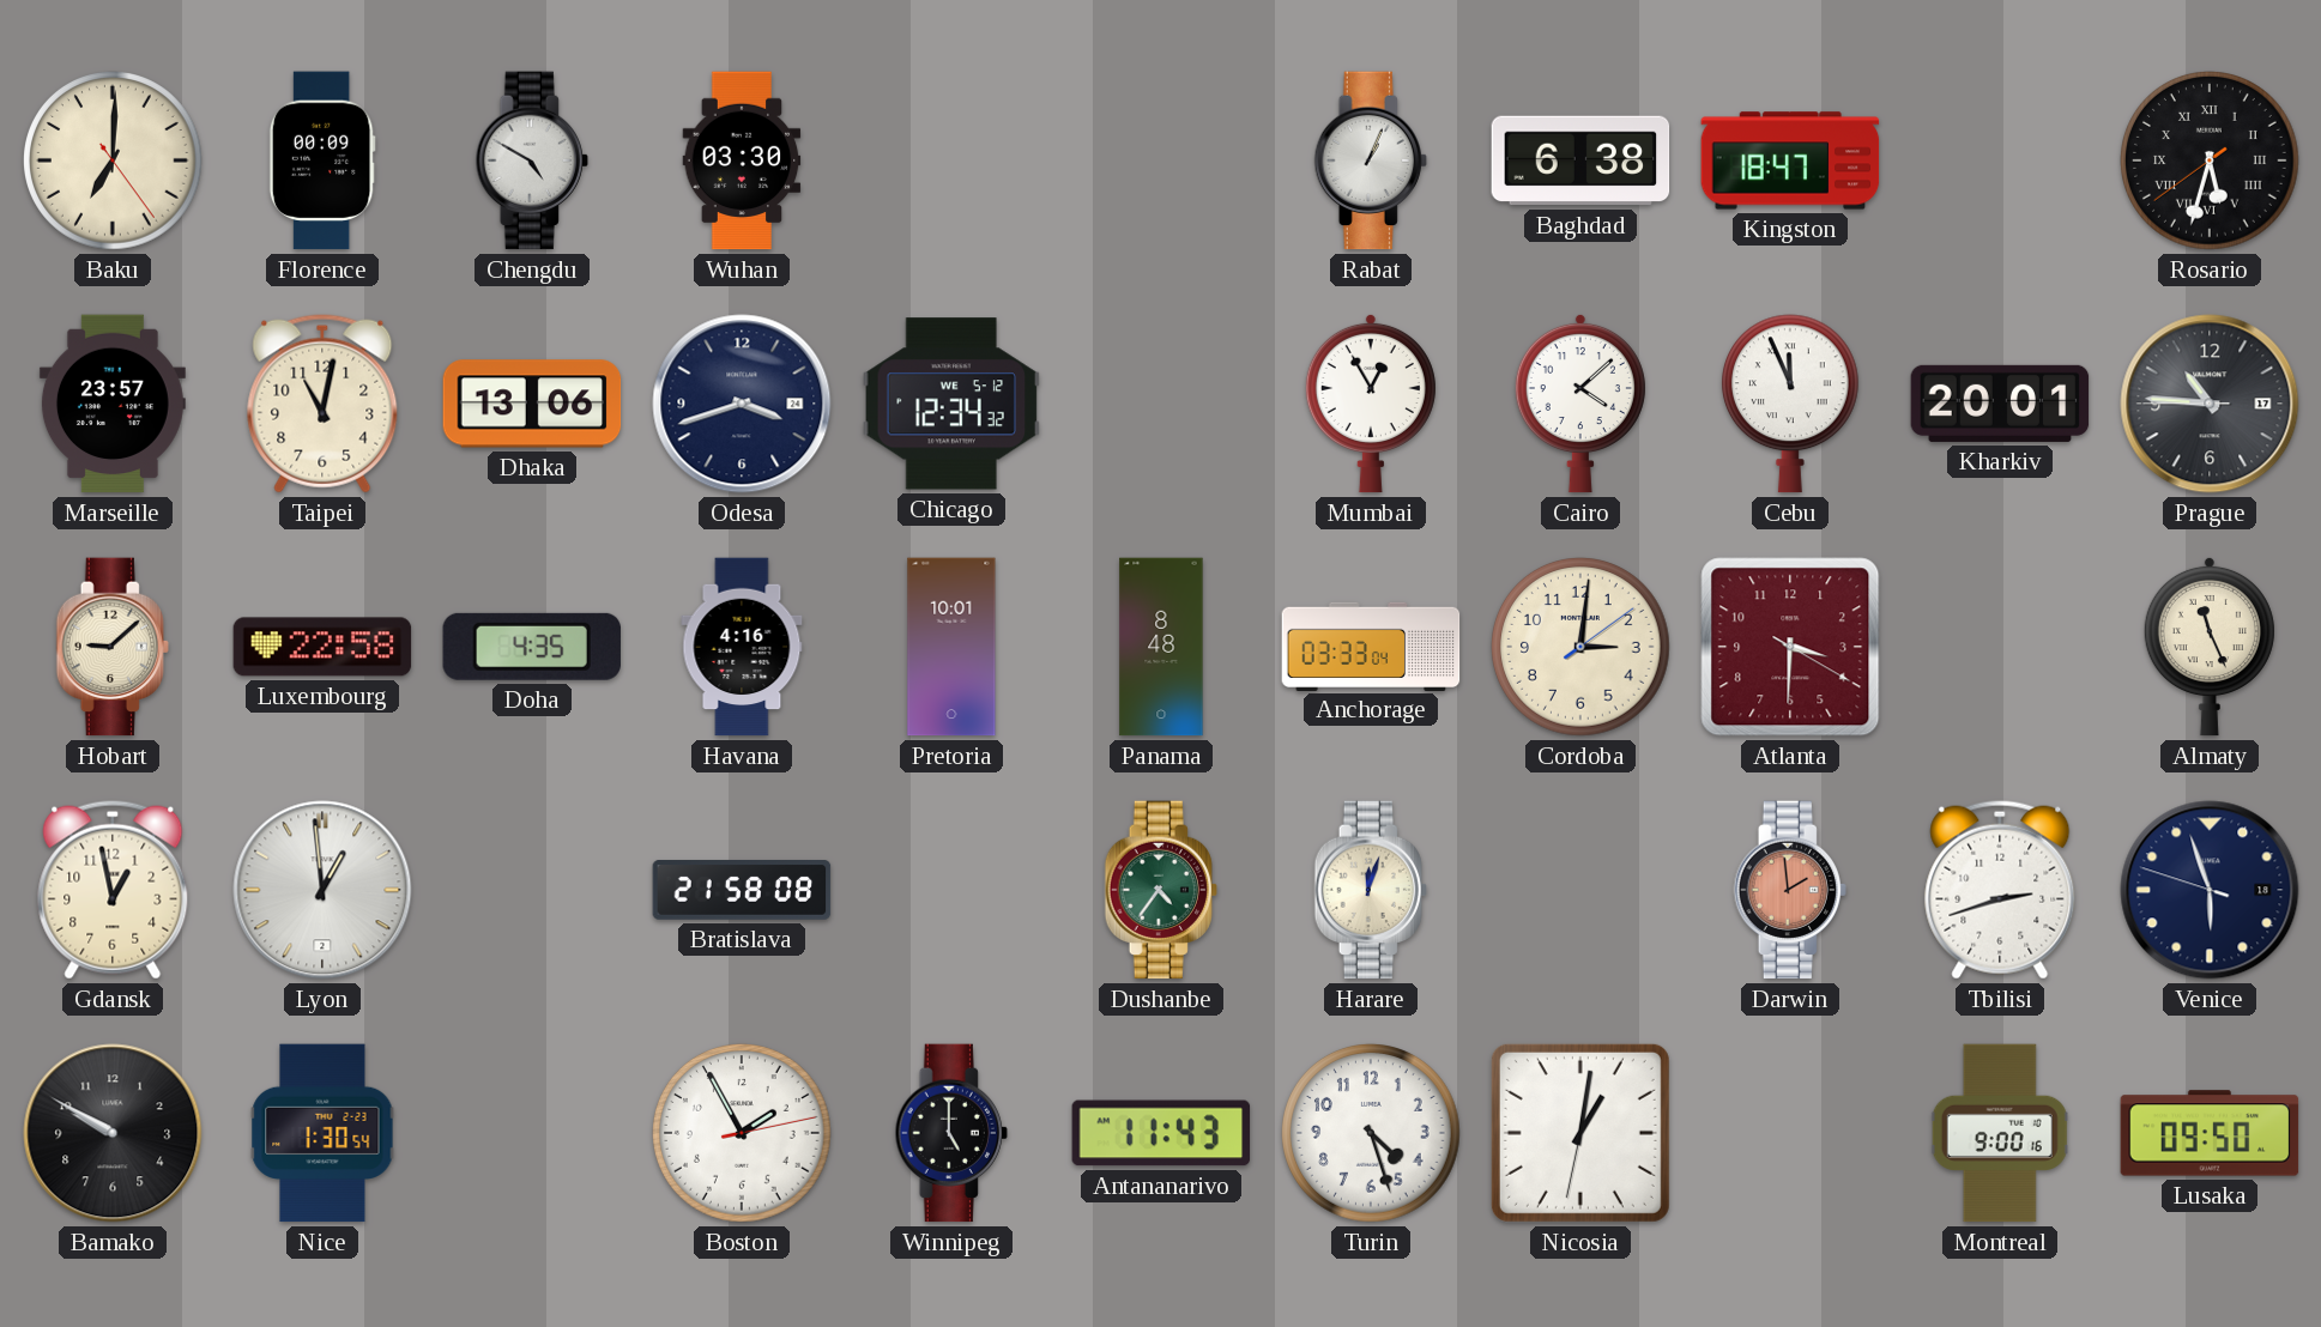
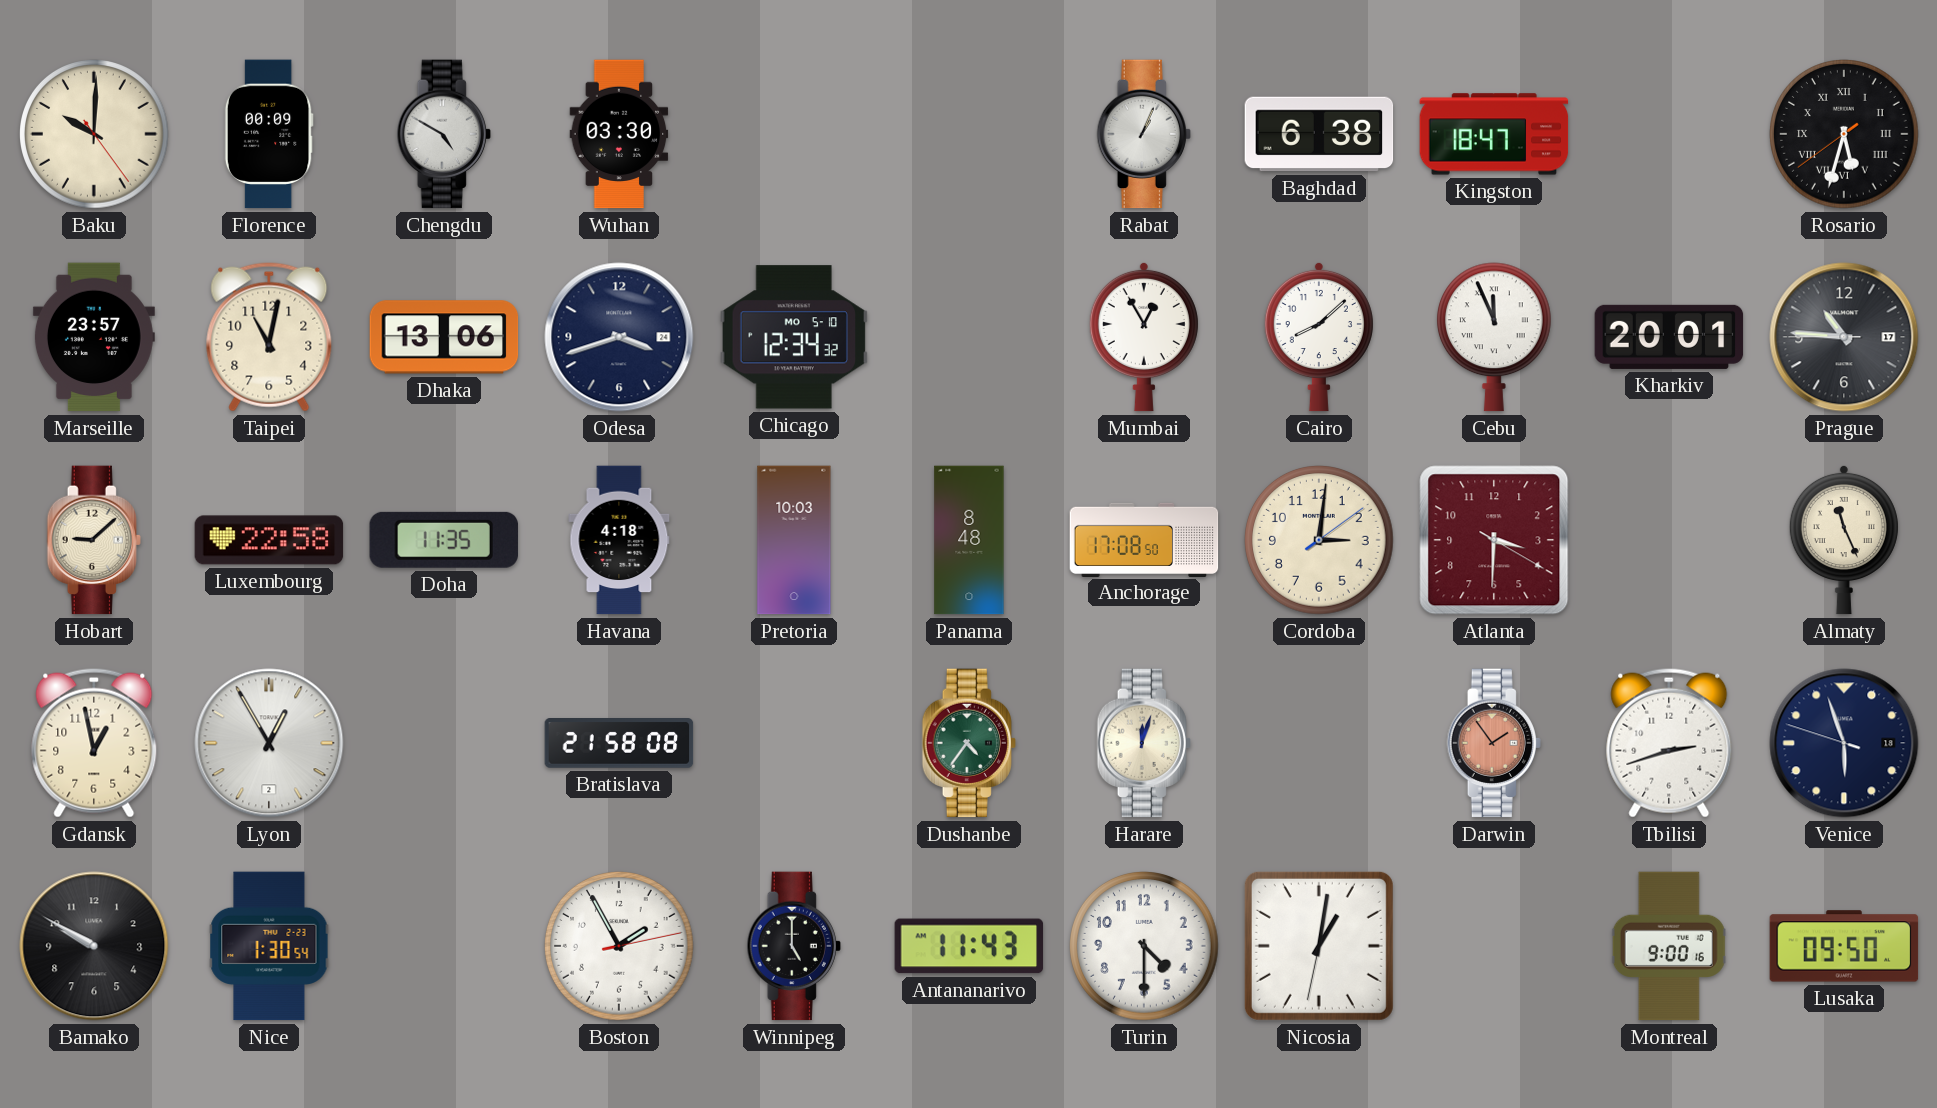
Baku: 7:00 -> 10:00 (95, 135)
Chicago date: WE 5-12 -> MO 5-10 (793, 337)
Cairo: 4:08 -> 8:08 (1319, 337)
Doha: 4:35 -> 11:35 (444, 540)
Havana: 4:16 -> 4:18 (619, 540)
Pretoria: 10:01 -> 10:03 (794, 540)
Anchorage: 03:33 -> 17:08 (1144, 539)
Lyon: 12:59 -> 12:55 (269, 743)
Darwin: 1:59 -> 1:54 (1494, 743)
Turin: 4:27 -> 4:30 (1145, 947)
